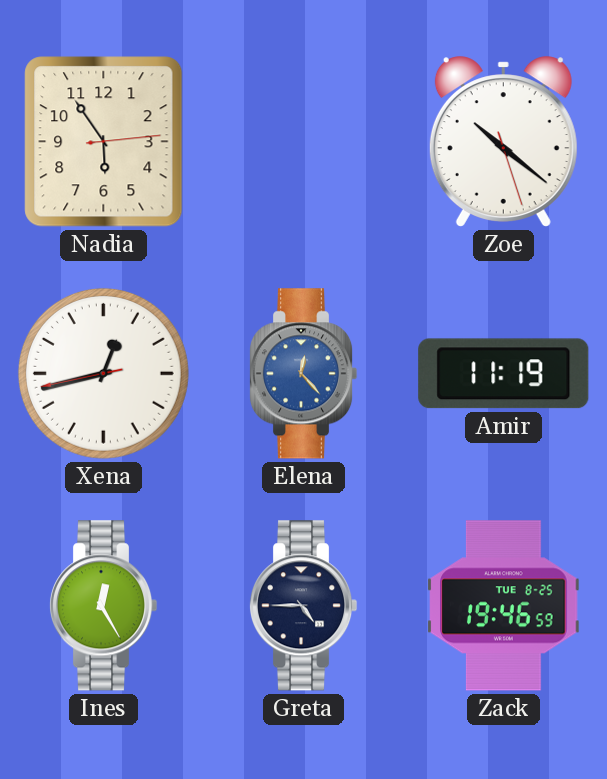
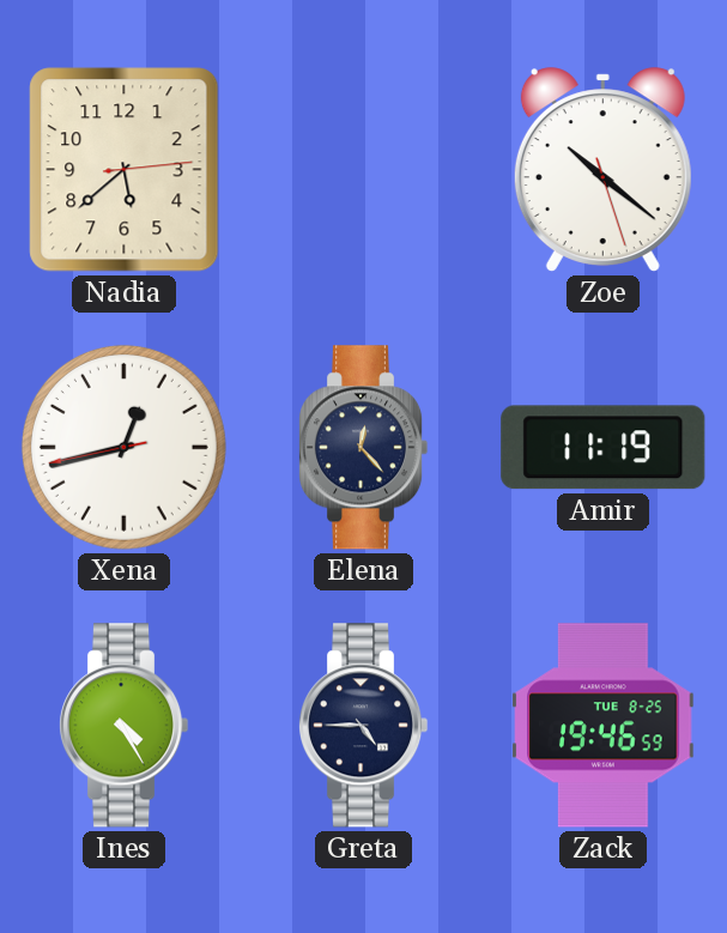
Nadia: 5:54 -> 5:38 (125, 170)
Elena dial: blue -> navy (363, 448)
Ines: 12:25 -> 4:25 (123, 726)
